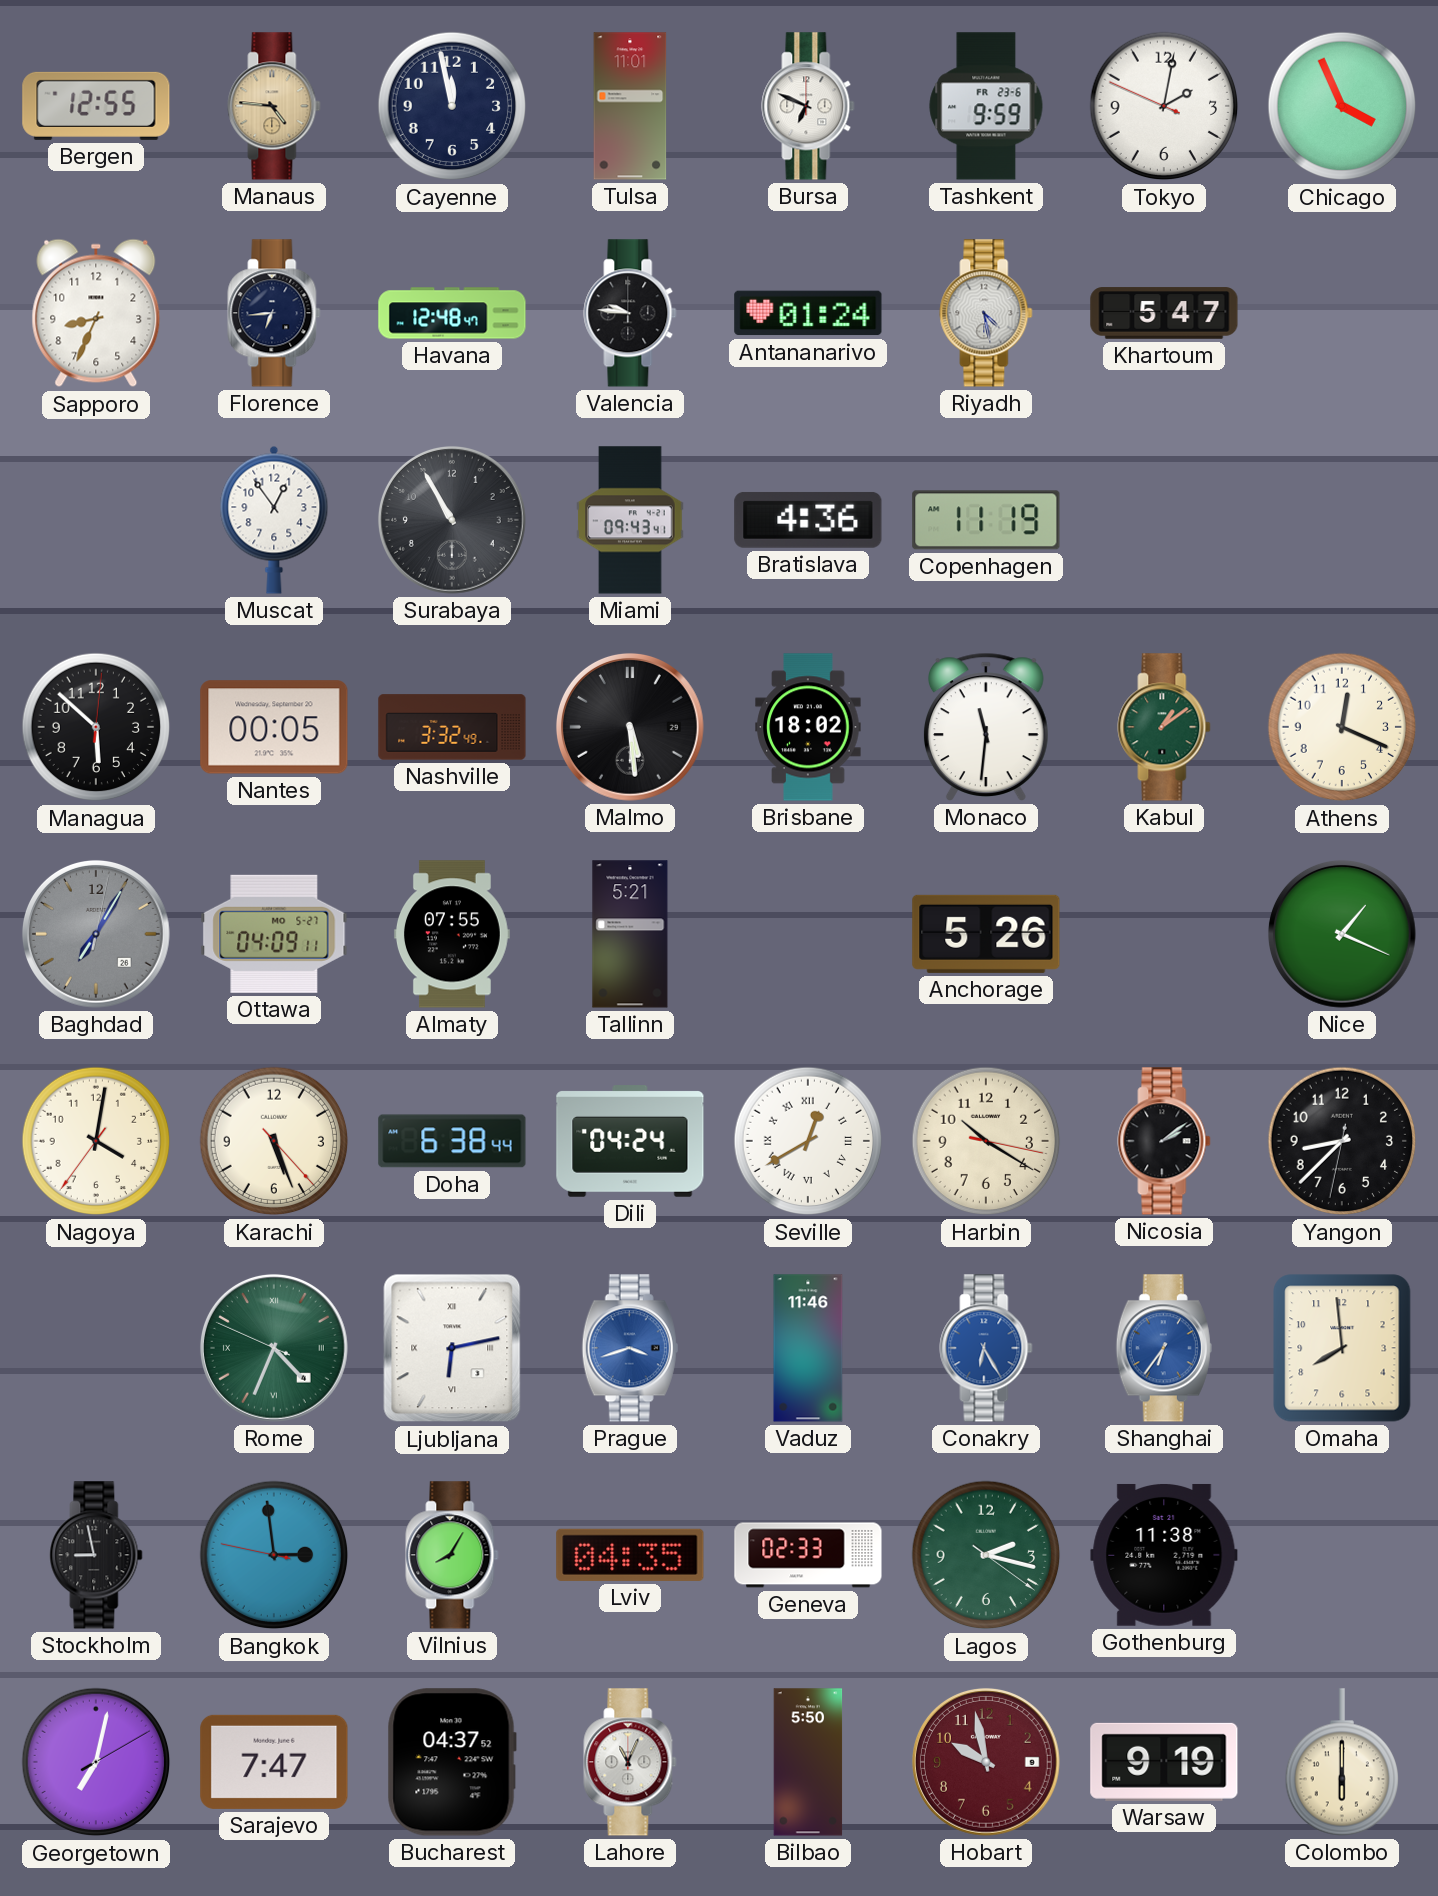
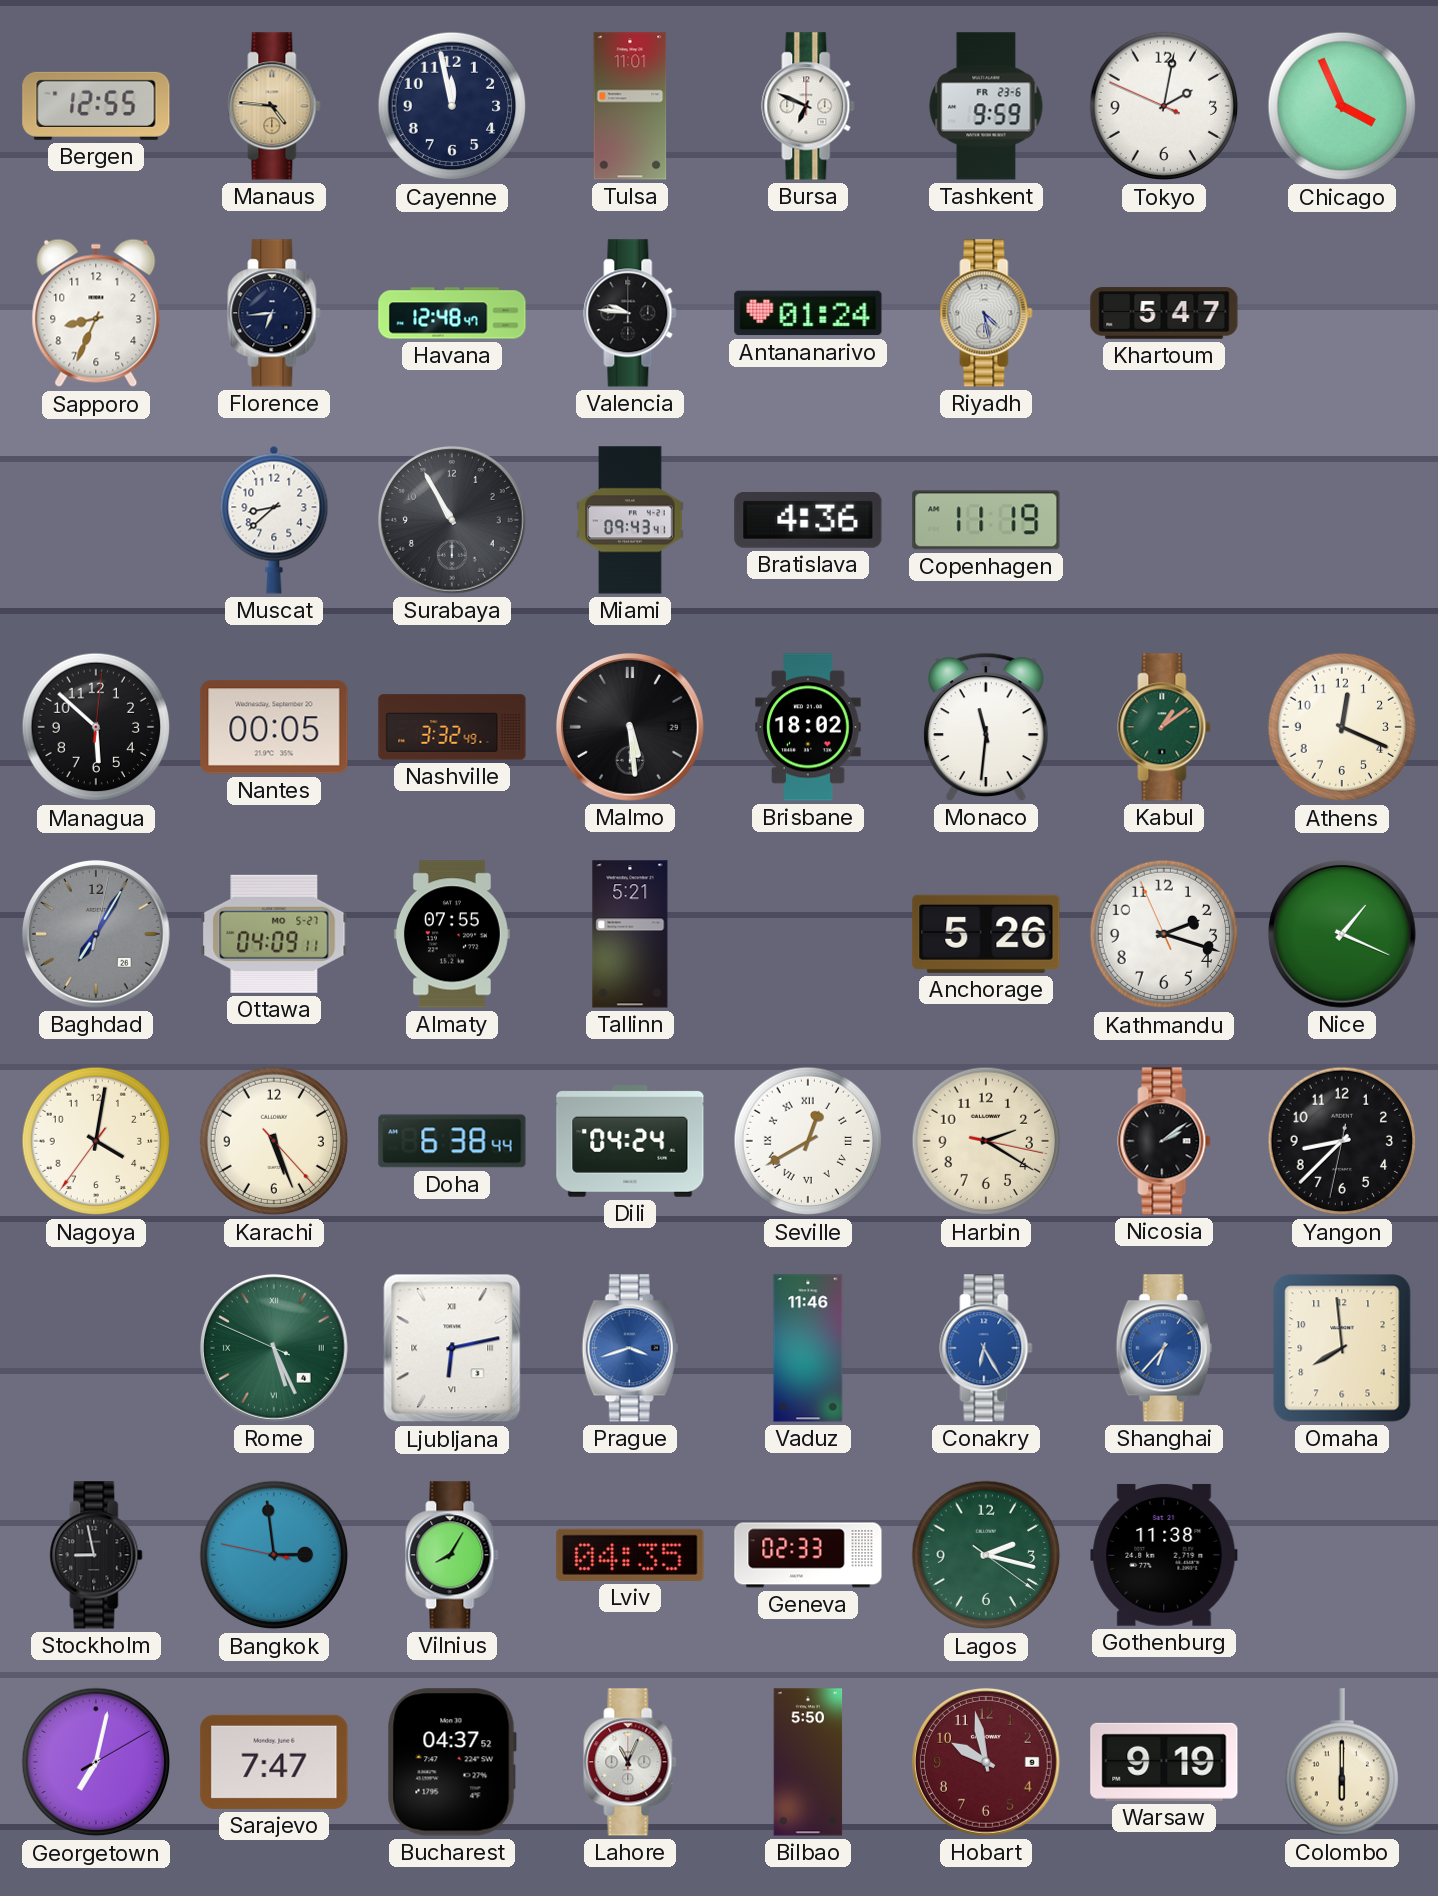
Muscat: 12:54 -> 8:38 (274, 520)
Kathmandu: none -> 2:17 (1164, 934)
Harbin: 10:20 -> 2:20 (986, 1141)
Rome: 4:33 -> 5:25 (274, 1348)
Shanghai: 6:36 -> 6:37 (1164, 1348)
